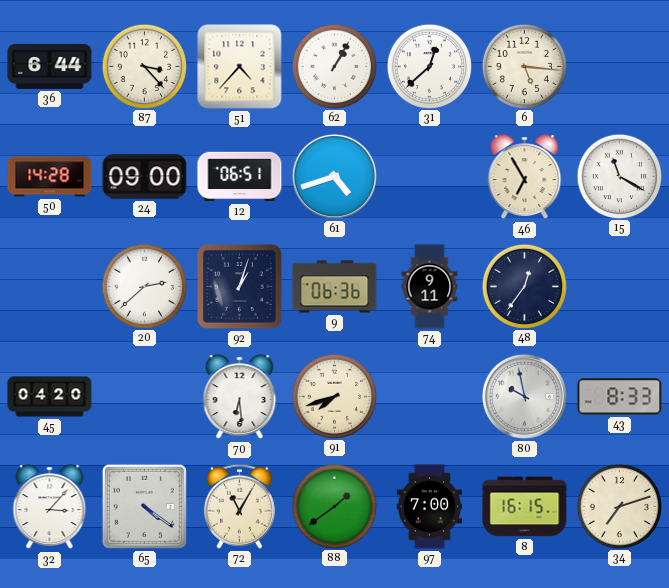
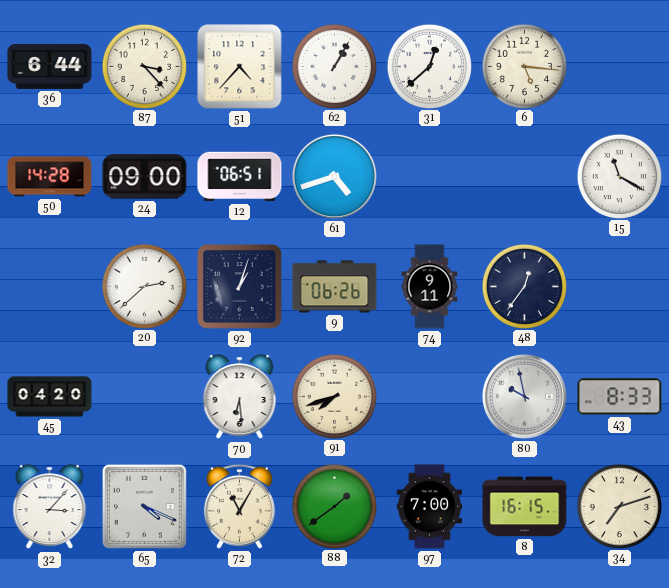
46: 6:55 -> none (525, 177)
9: 06:36 -> 06:26 (335, 287)
65: 4:21 -> 4:19 (144, 506)
